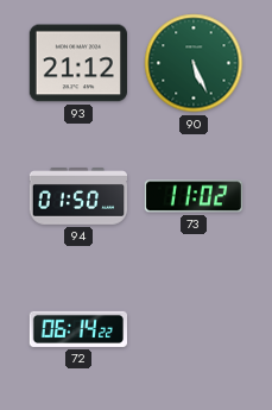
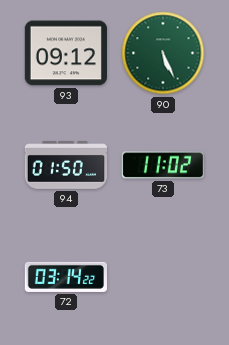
93: 21:12 -> 09:12 (66, 53)
72: 06:14 -> 03:14 (65, 277)
